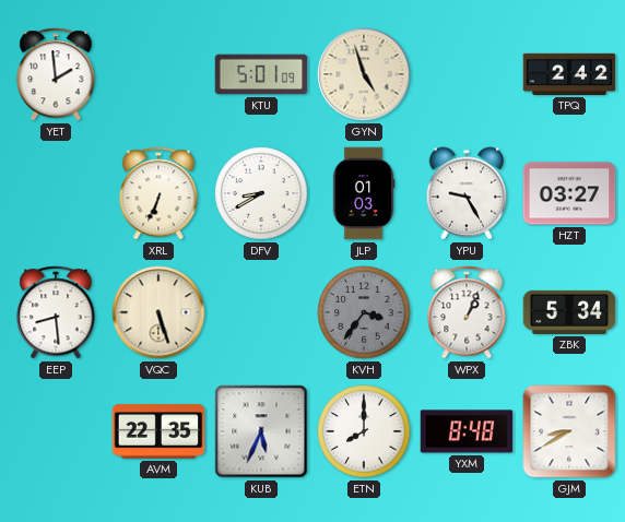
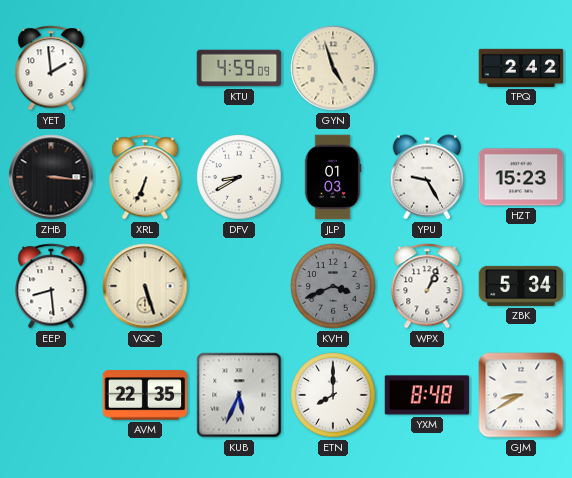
KTU: 5:01 -> 4:59 (239, 68)
ZHB: none -> 3:16 (51, 177)
HZT: 03:27 -> 15:23 (521, 177)
KVH: 3:36 -> 3:41 (333, 286)
